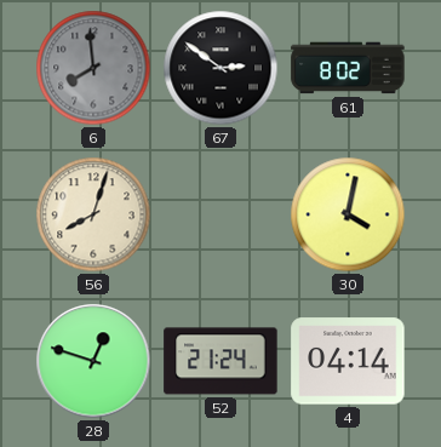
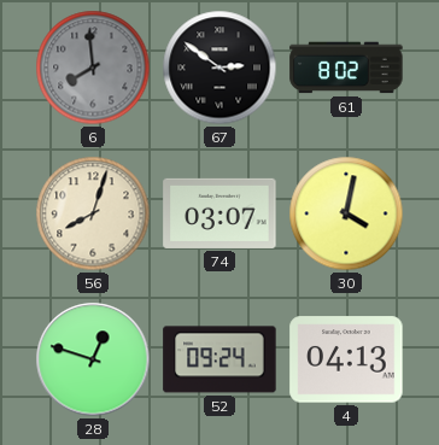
74: none -> 03:07 (219, 213)
52: 21:24 -> 09:24 (219, 359)
4: 04:14 -> 04:13 (346, 359)
